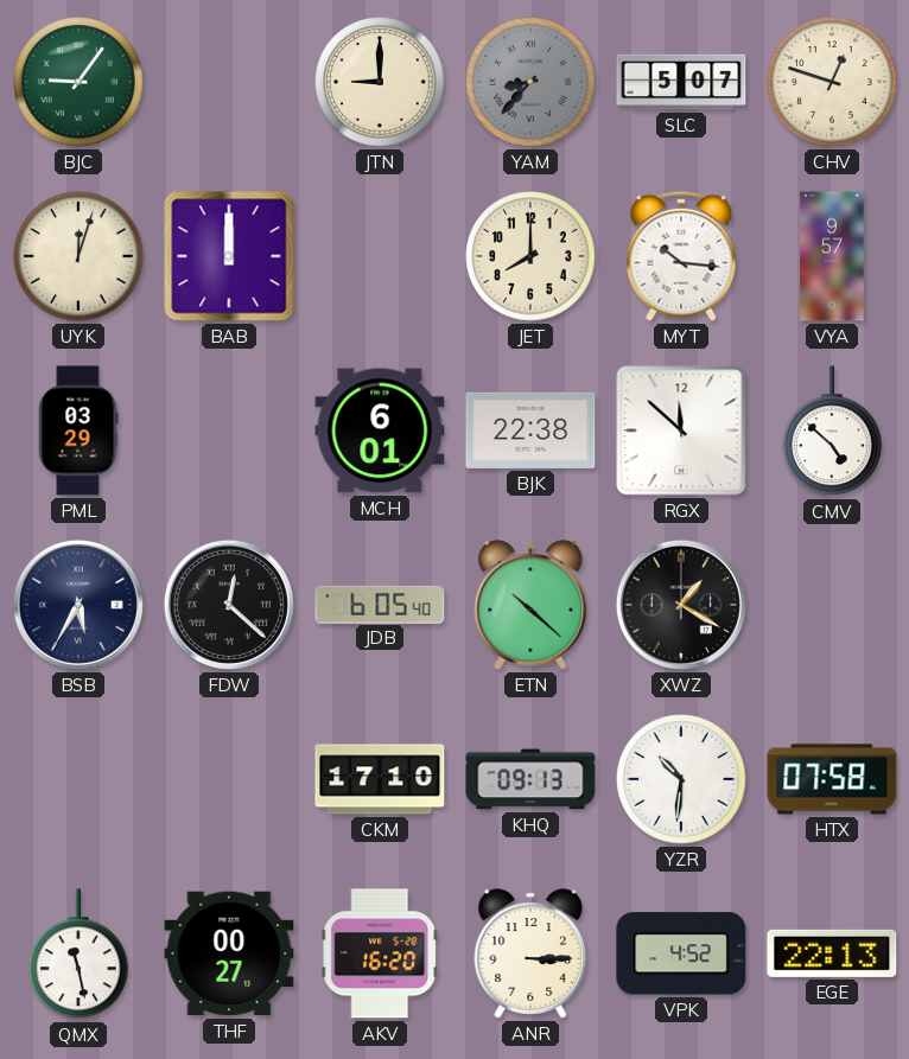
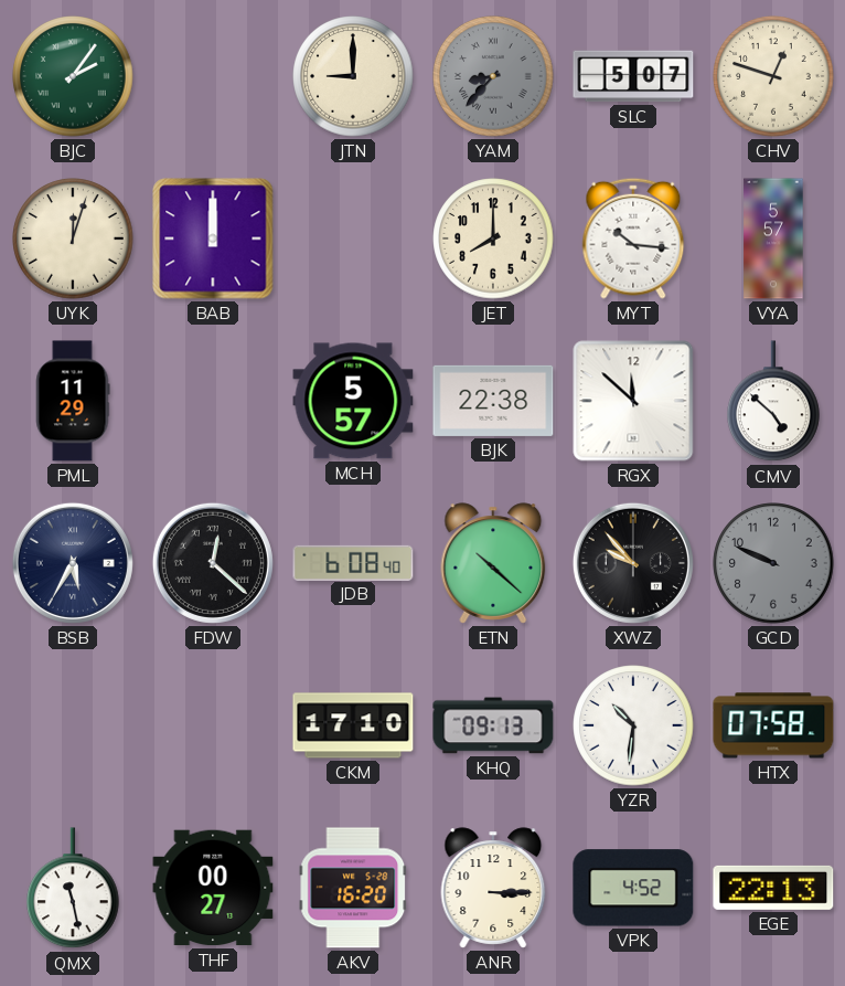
BJC: 9:06 -> 2:06 (73, 76)
VYA: 9:57 -> 5:57 (773, 238)
PML: 03:29 -> 11:29 (73, 401)
MCH: 6:01 -> 5:57 (353, 401)
JDB: 6:05 -> 6:08 (353, 562)
XWZ: 1:20 -> 9:53 (633, 563)
GCD: none -> 9:49 (773, 563)
